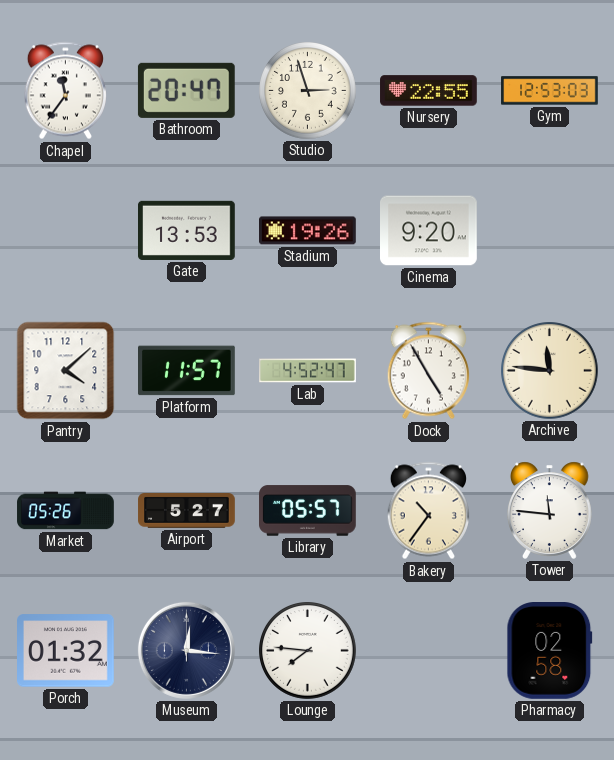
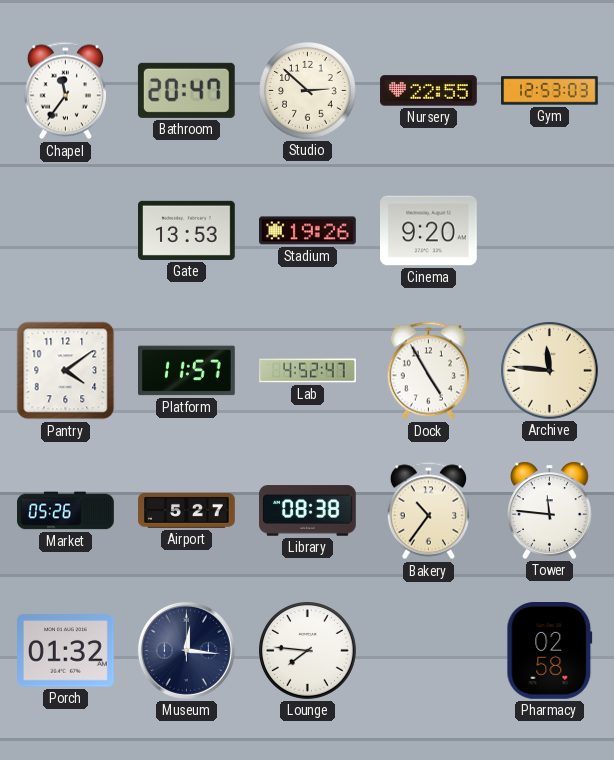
Studio: 2:57 -> 2:52 (308, 91)
Pantry: 4:08 -> 4:09 (66, 371)
Library: 05:57 -> 08:38 (308, 511)
